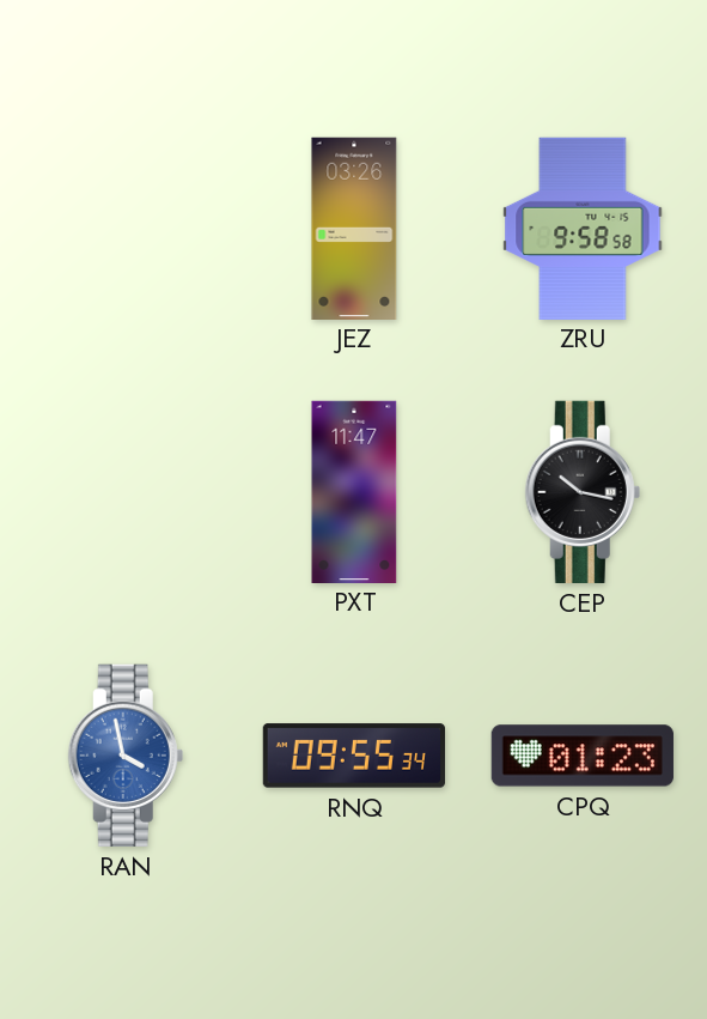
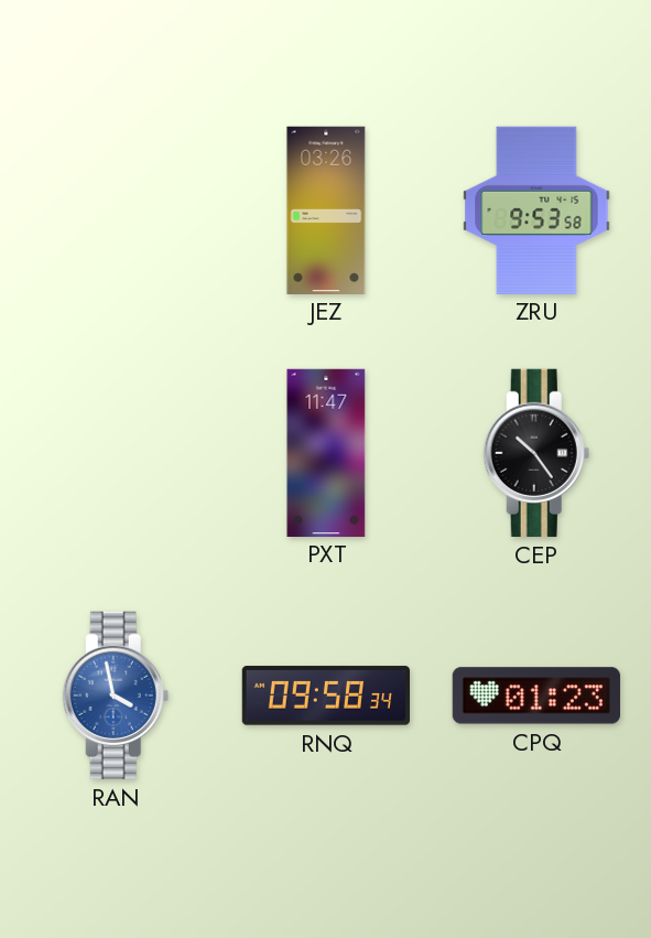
ZRU: 9:58 -> 9:53 (536, 209)
CEP: 10:17 -> 10:24 (536, 453)
RNQ: 09:55 -> 09:58 (325, 696)
